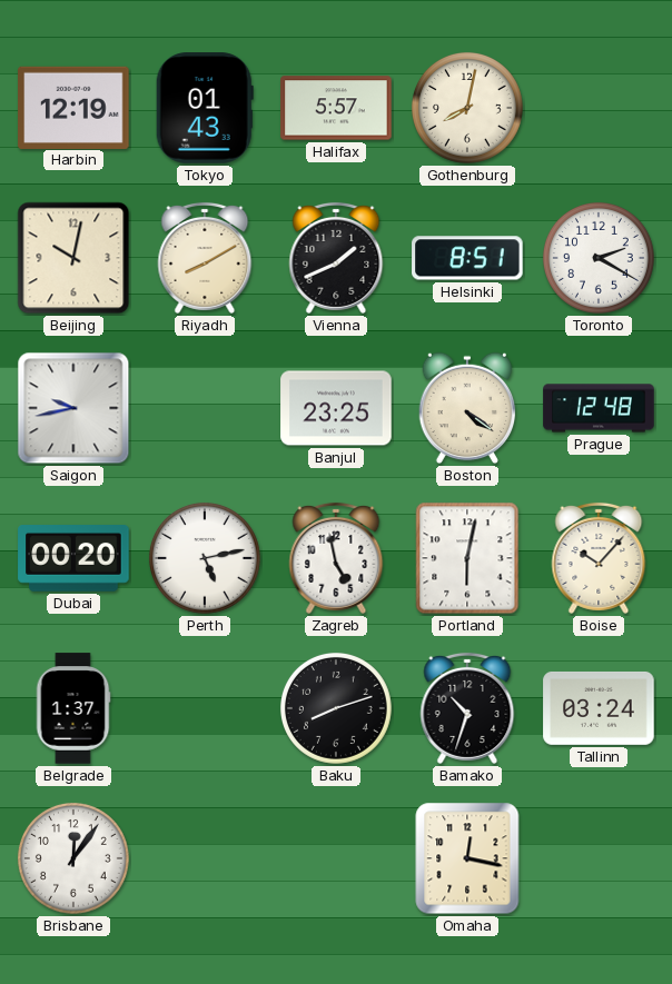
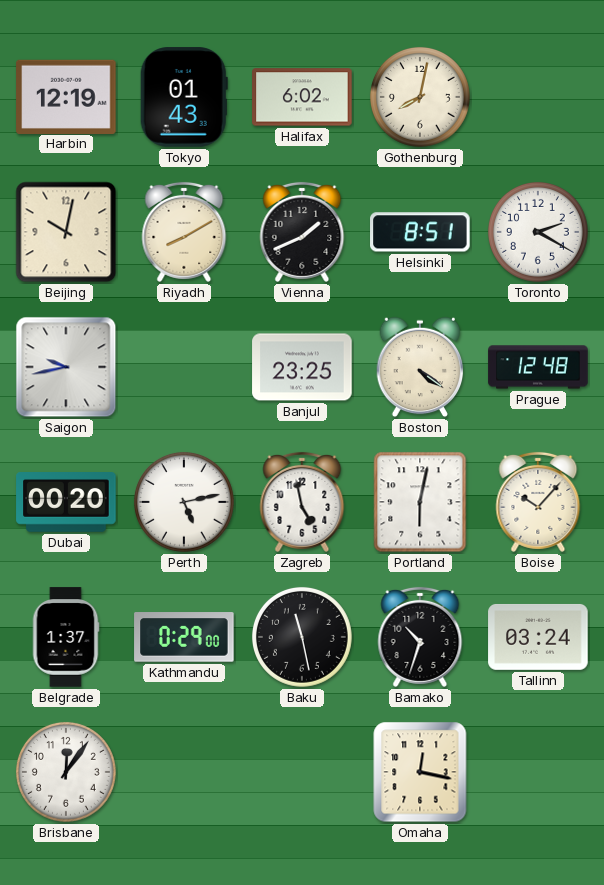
Halifax: 5:57 -> 6:02 (302, 97)
Kathmandu: none -> 0:29 (184, 637)
Baku: 8:12 -> 11:28 (302, 637)
